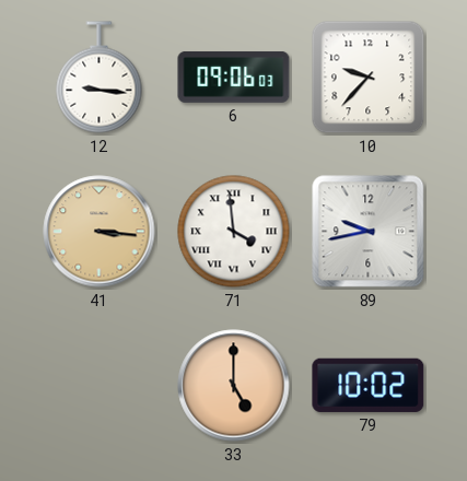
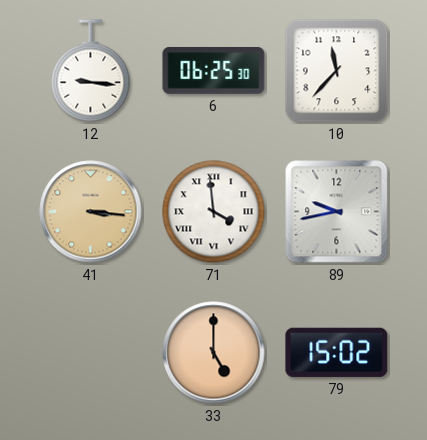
6: 09:06 -> 06:25 (214, 70)
10: 9:37 -> 11:37 (337, 71)
79: 10:02 -> 15:02 (337, 352)
